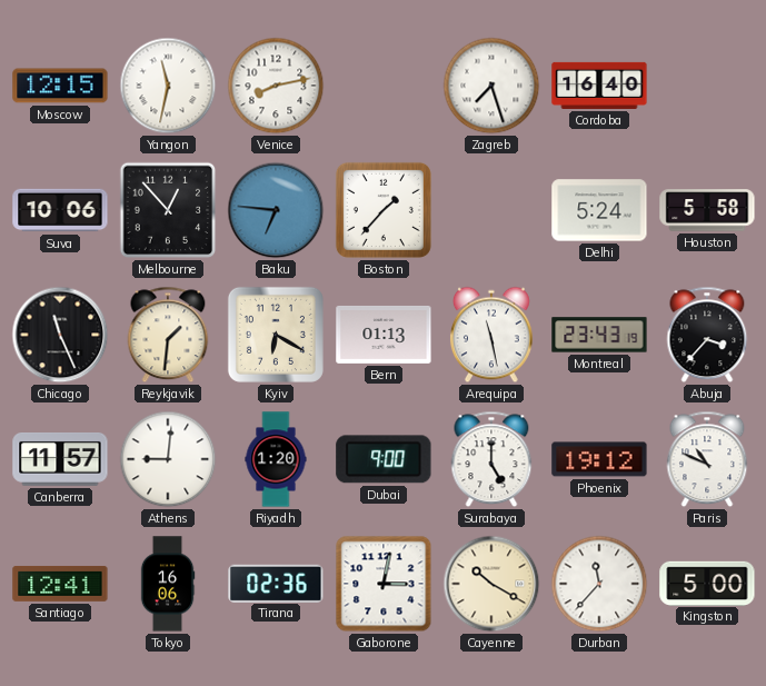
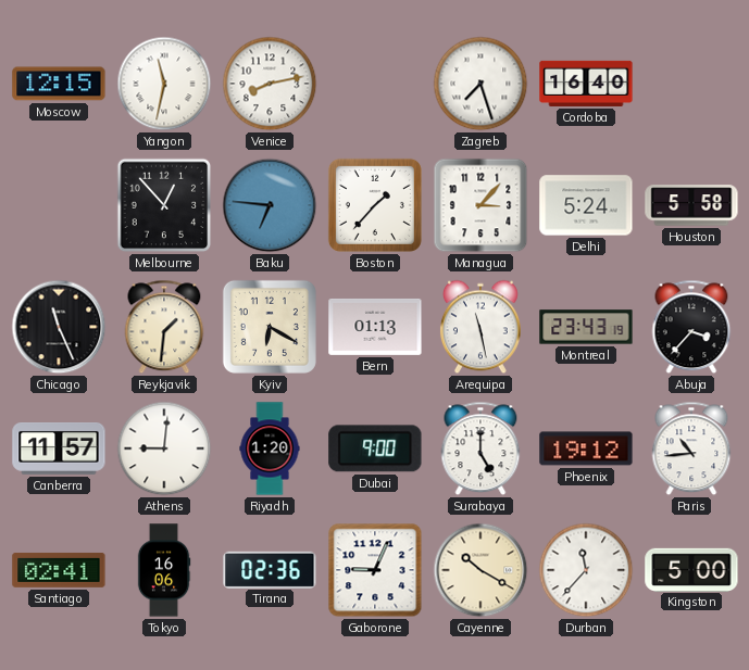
Suva: 10:06 -> none (60, 210)
Managua: none -> 3:07 (480, 205)
Paris: 10:49 -> 10:44 (691, 448)
Santiago: 12:41 -> 02:41 (59, 570)
Gaborone: 3:02 -> 9:04 (375, 570)
